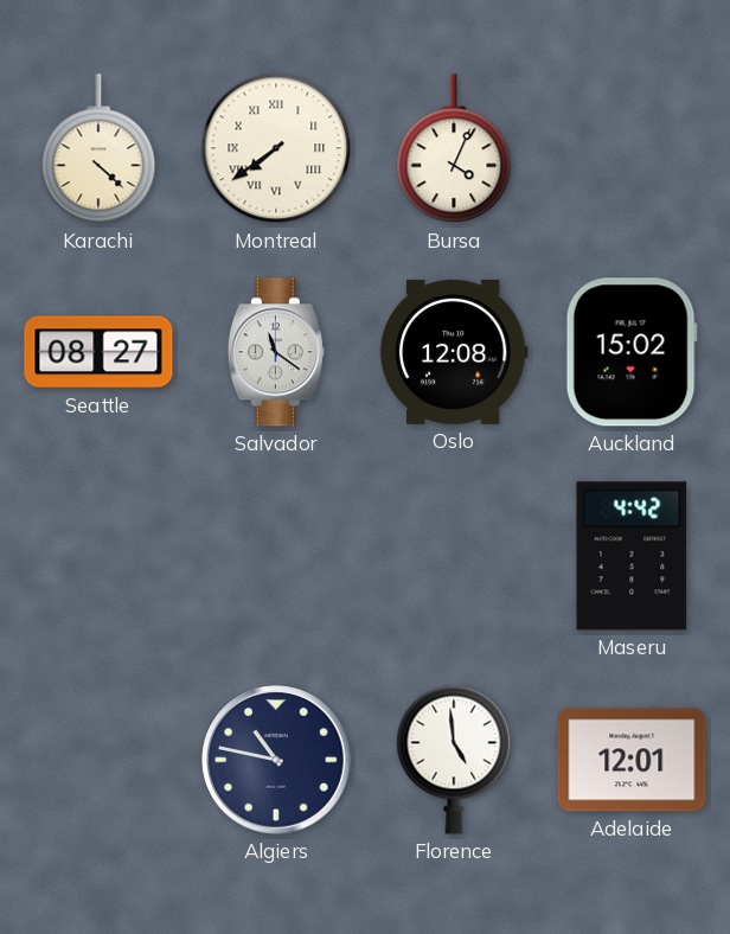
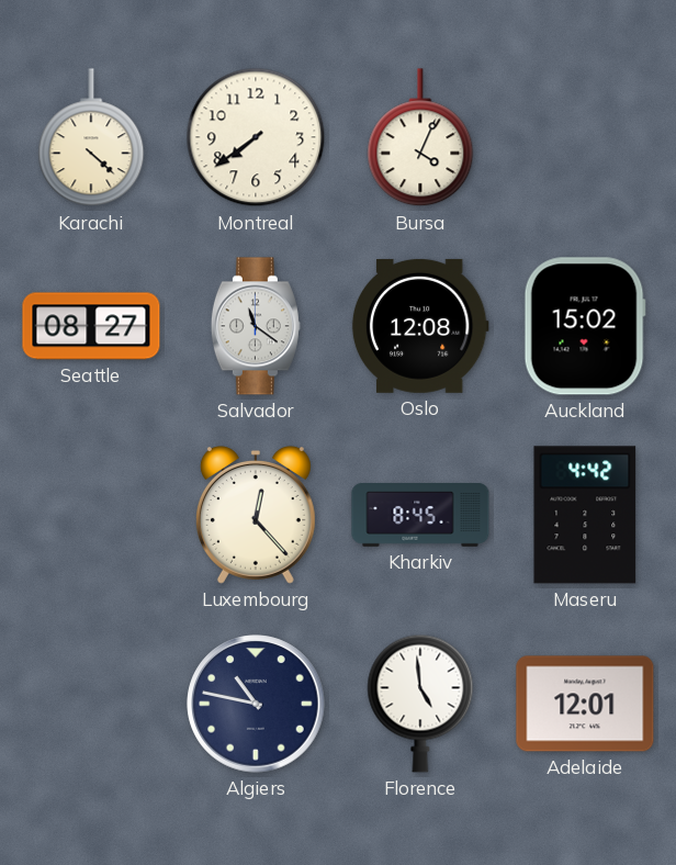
Montreal numerals: Roman -> Arabic (256, 137)
Luxembourg: none -> 12:23 (256, 516)
Kharkiv: none -> 8:45 (420, 516)
